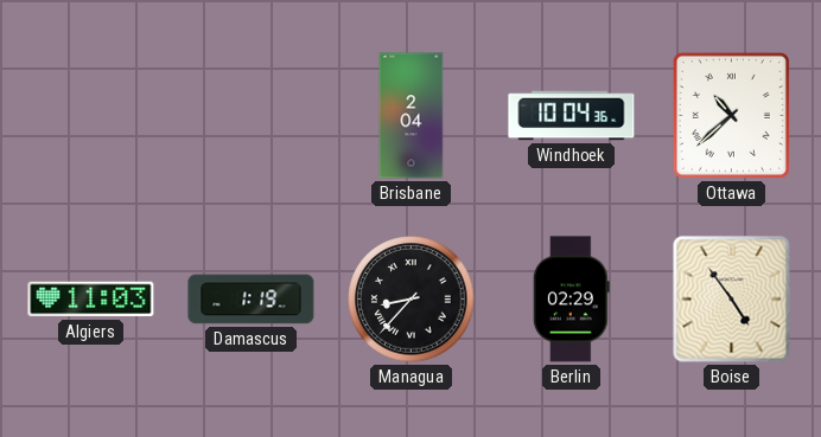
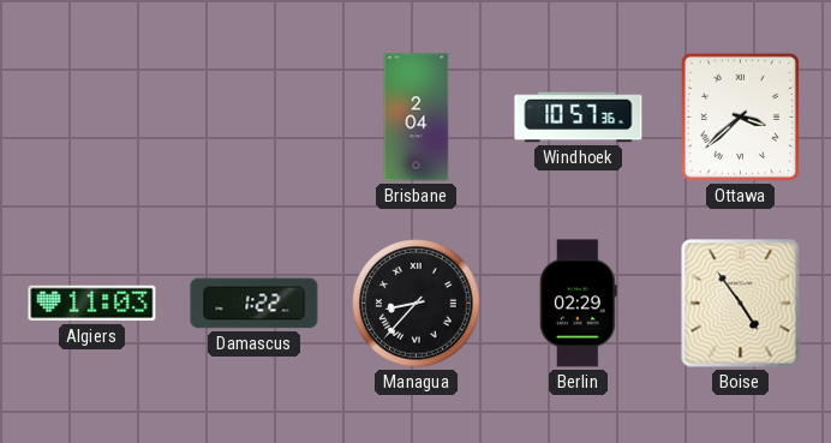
Windhoek: 10:04 -> 10:57 (579, 118)
Ottawa: 10:38 -> 3:38 (740, 116)
Damascus: 1:19 -> 1:22 (255, 304)
